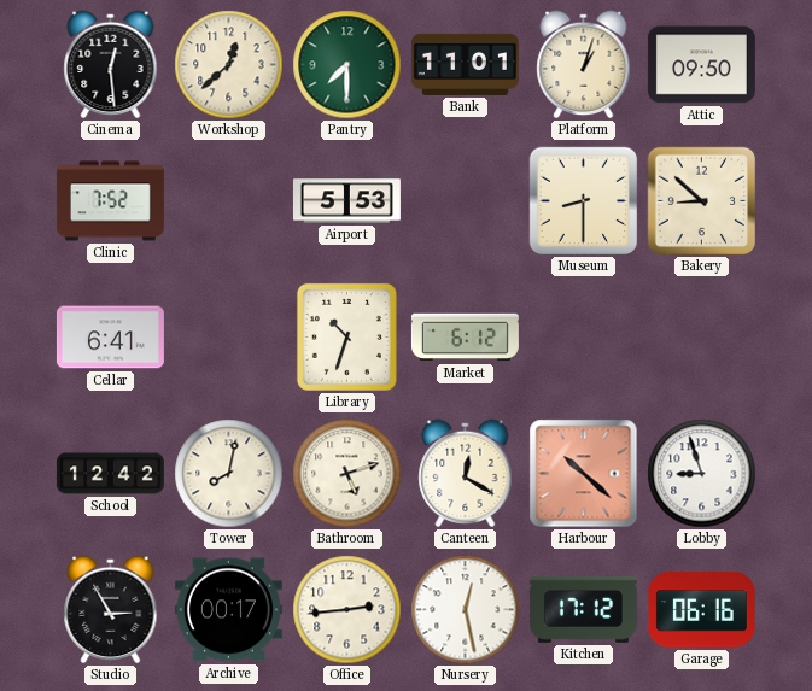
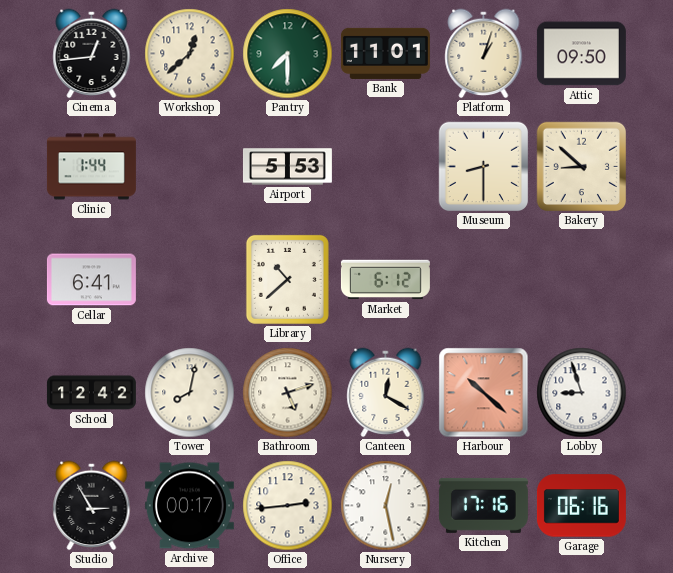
Cinema: 12:29 -> 12:44 (92, 54)
Clinic: 7:52 -> 1:44 (91, 167)
Library: 10:33 -> 10:38 (287, 279)
Kitchen: 17:12 -> 17:16 (483, 505)
